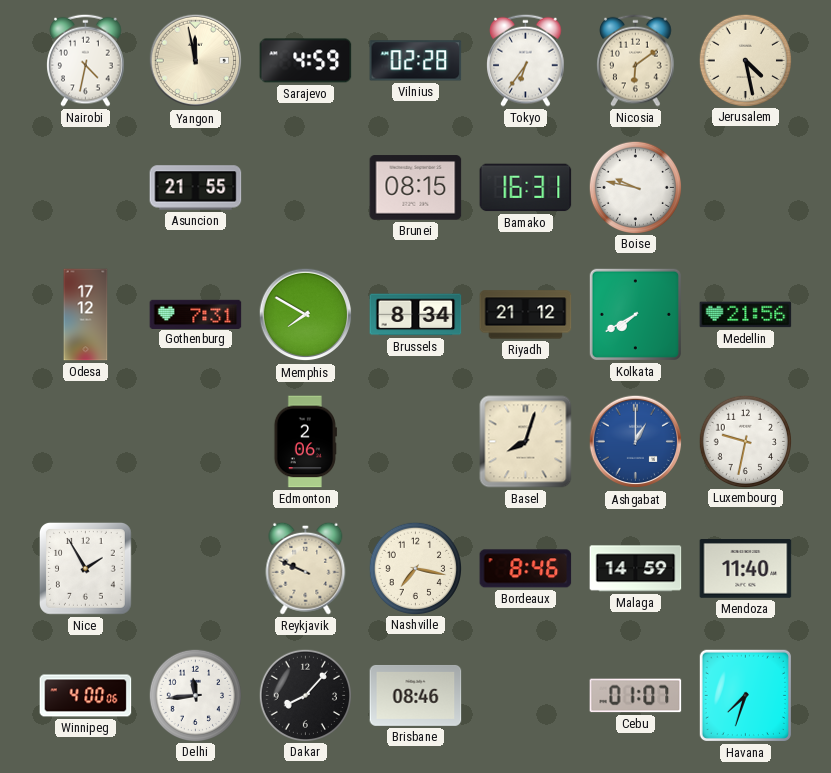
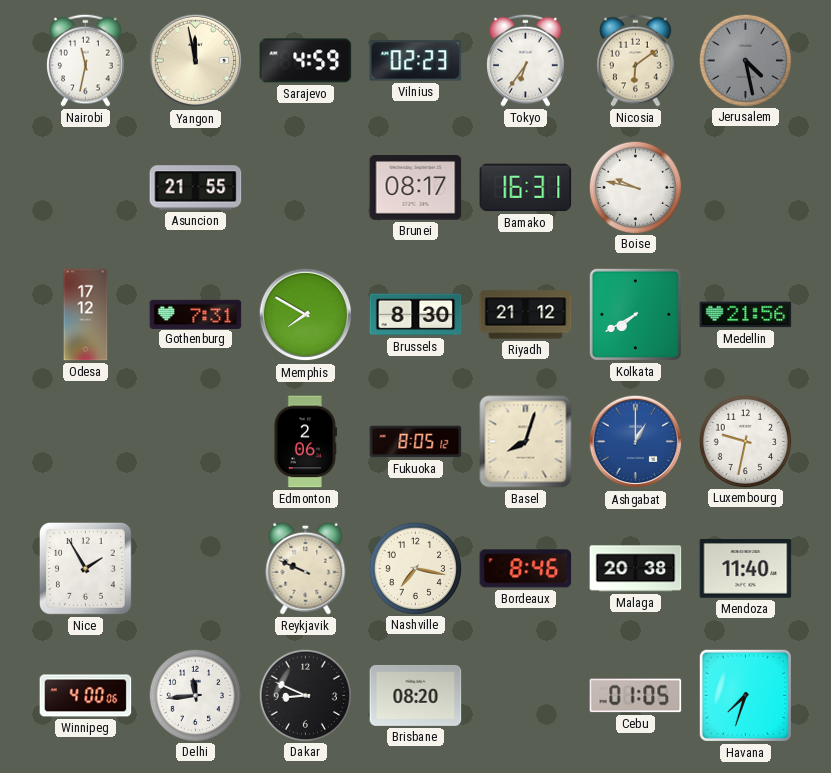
Nairobi: 4:32 -> 11:32 (86, 60)
Vilnius: 02:28 -> 02:23 (416, 61)
Jerusalem dial: cream -> grey (745, 60)
Brunei: 08:15 -> 08:17 (416, 188)
Brussels: 8:34 -> 8:30 (416, 315)
Fukuoka: none -> 8:05 (416, 442)
Malaga: 14:59 -> 20:38 (636, 569)
Dakar: 8:07 -> 8:49 (305, 695)
Brisbane: 08:46 -> 08:20 (416, 695)
Cebu: 01:07 -> 01:05 (636, 696)
